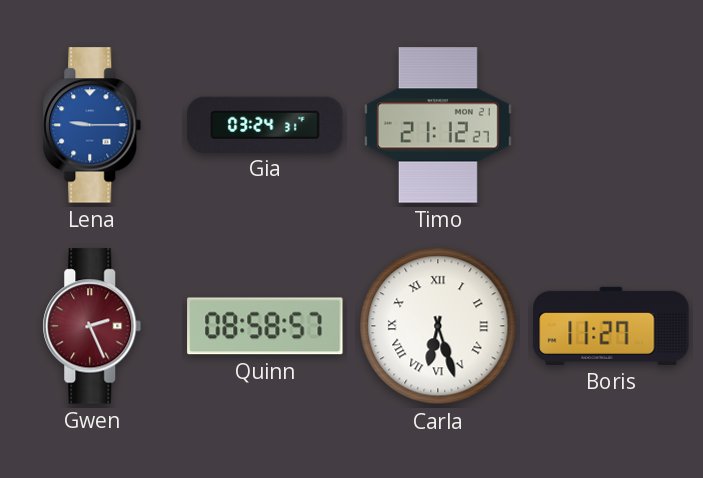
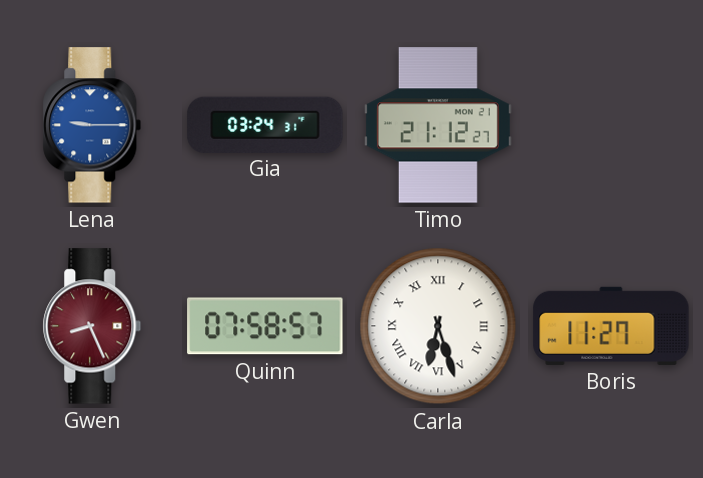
Gwen: 2:26 -> 8:26 (92, 326)
Quinn: 08:58 -> 07:58 (265, 326)
